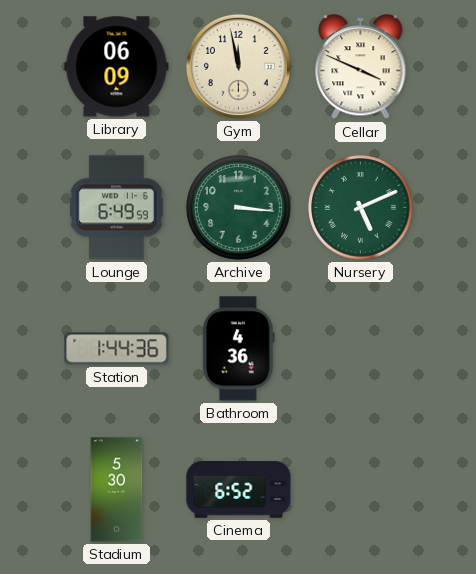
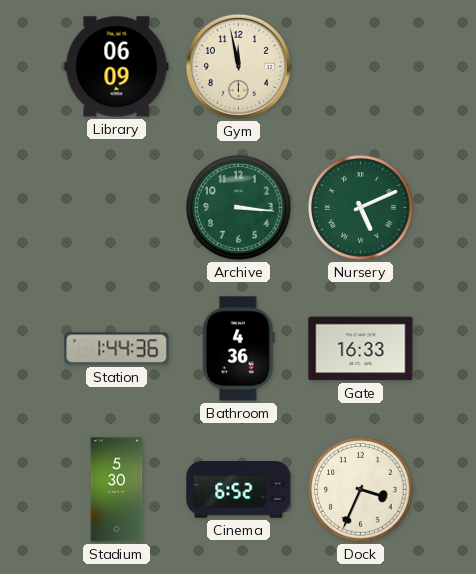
Cellar: 3:49 -> none (361, 67)
Lounge: 6:49 -> none (116, 208)
Gate: none -> 16:33 (361, 349)
Dock: none -> 3:34 (361, 490)
